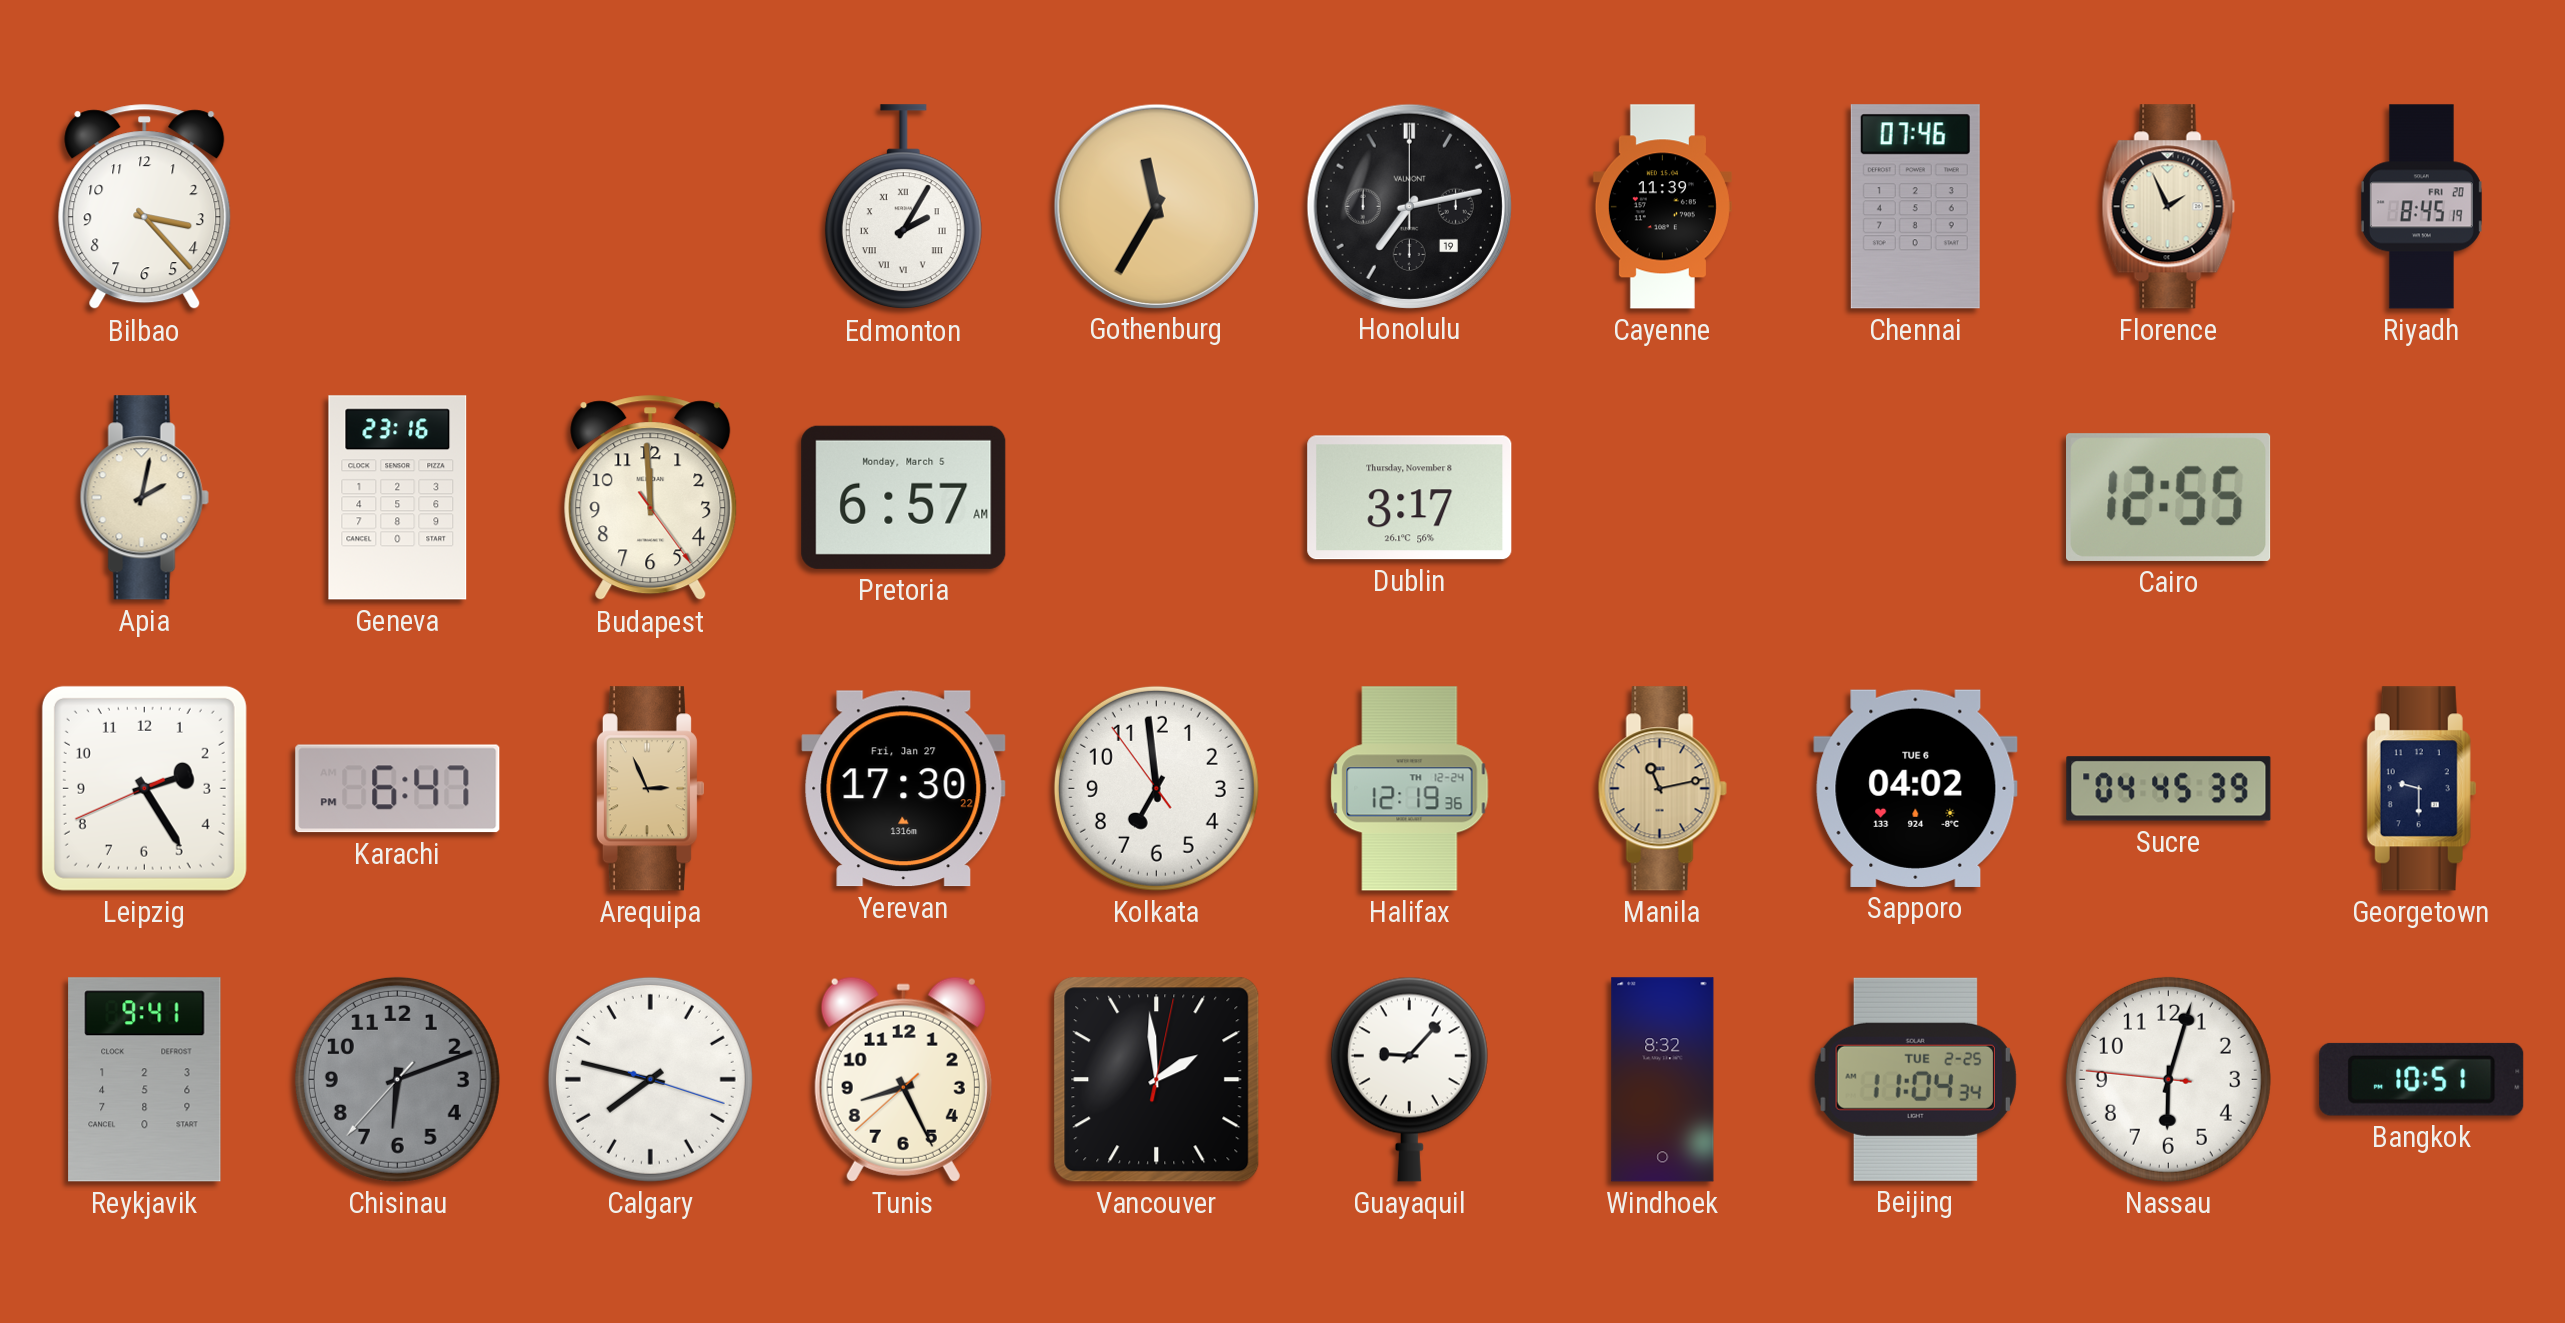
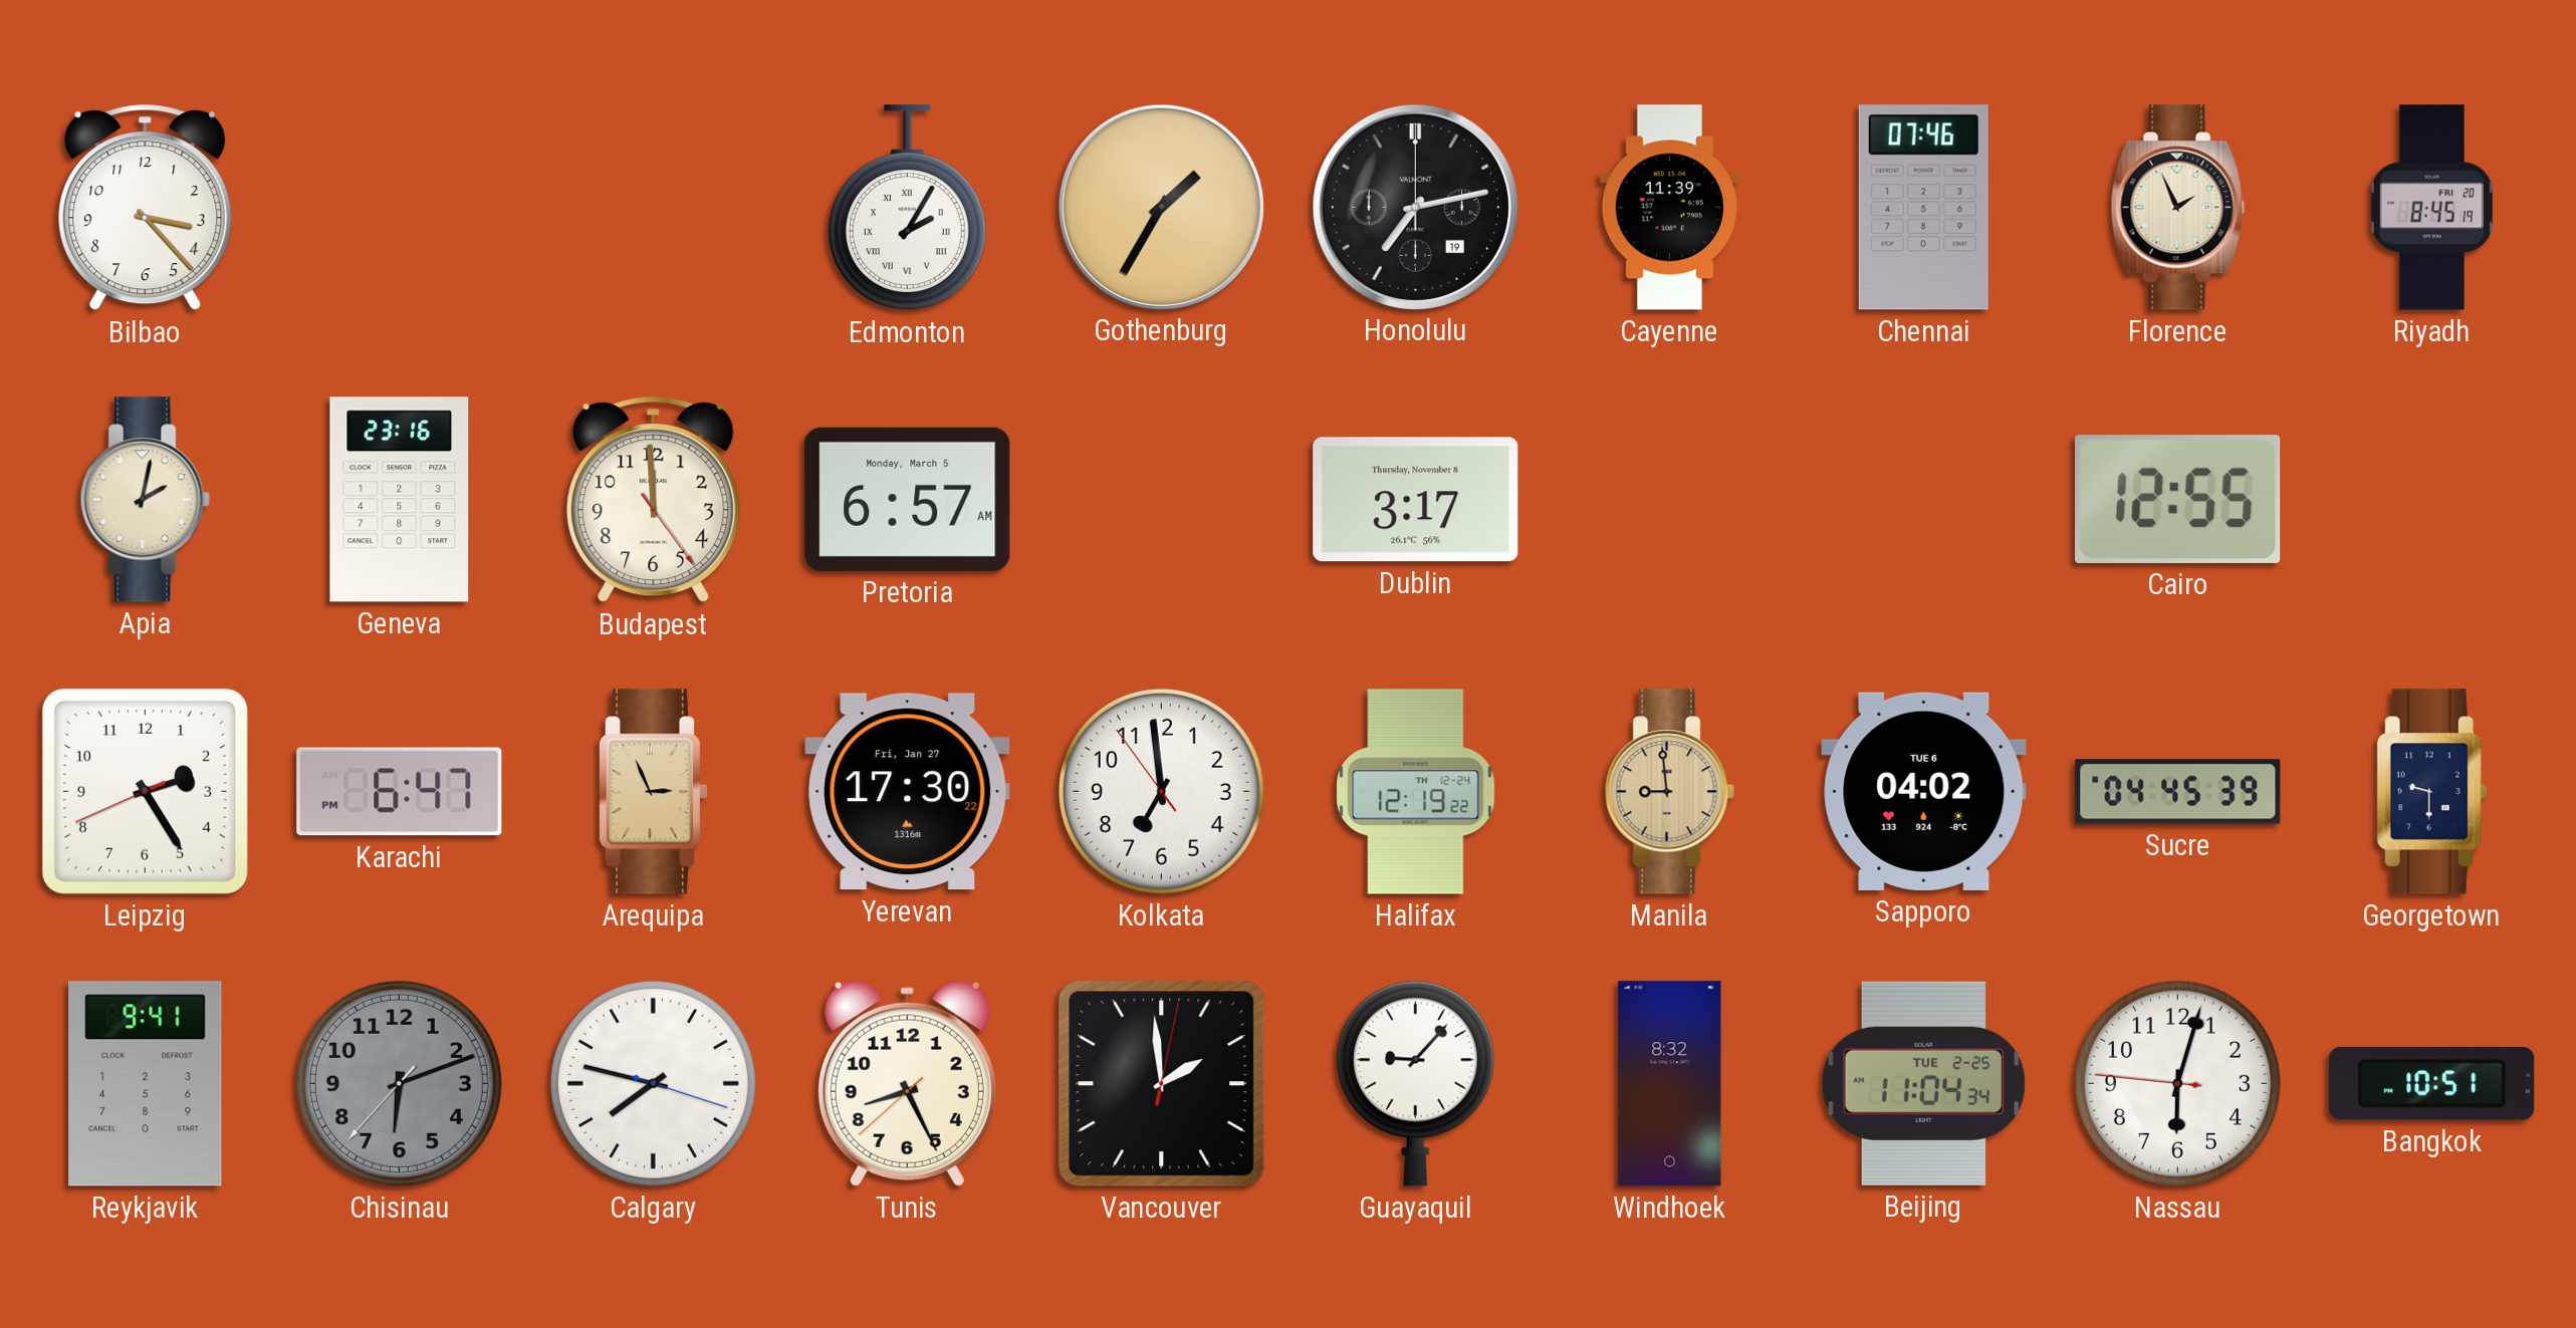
Gothenburg: 11:35 -> 1:35 (1161, 207)
Halifax: 12:19:36 -> 12:19:22 (1416, 792)
Manila: 11:13 -> 8:59 (1669, 792)
